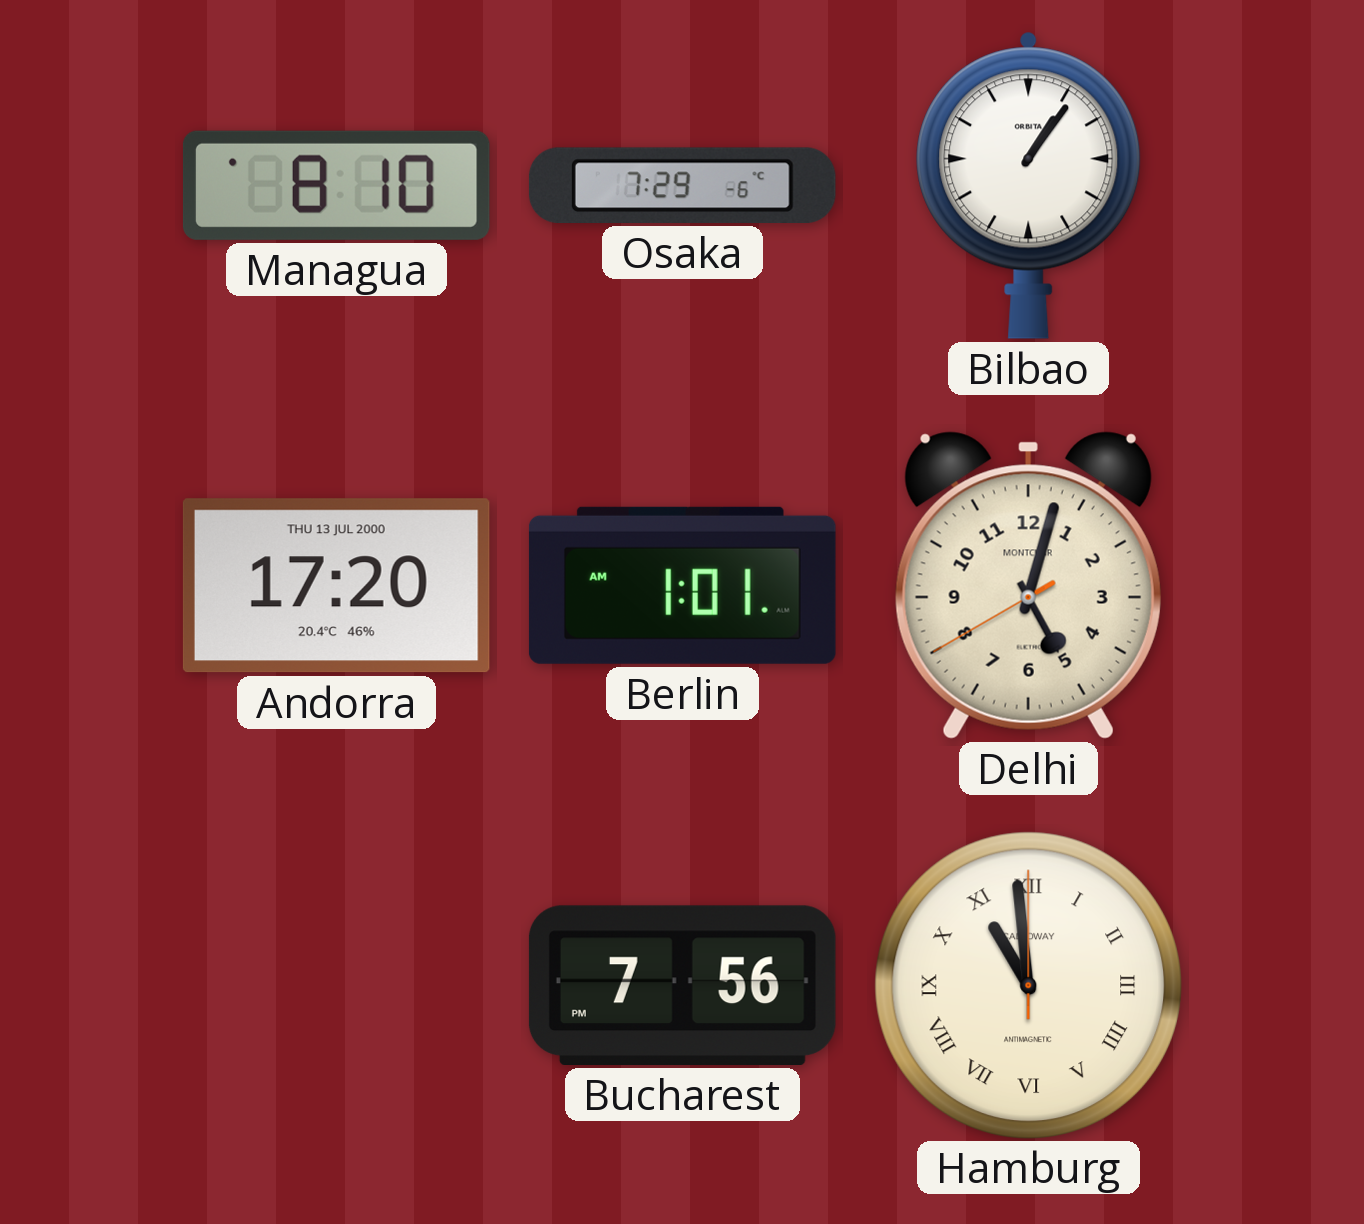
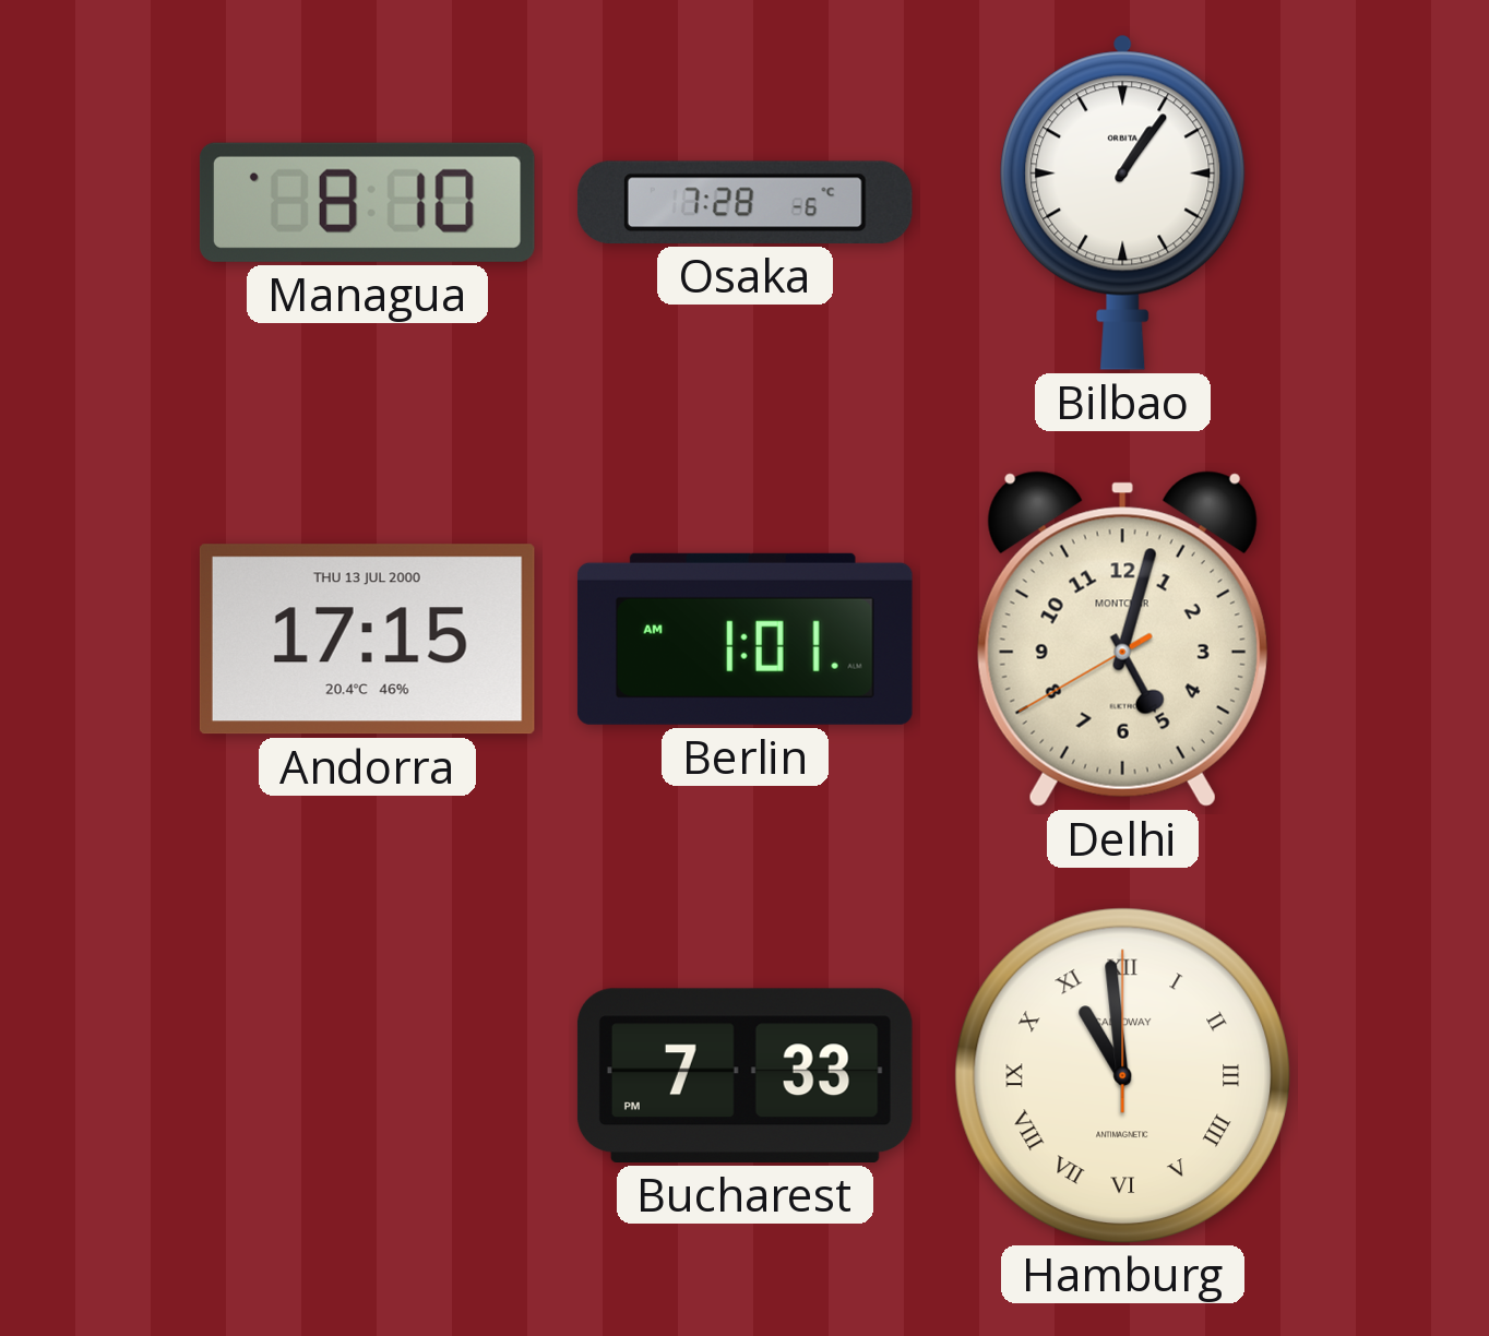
Osaka: 7:29 -> 7:28 (744, 202)
Andorra: 17:20 -> 17:15 (367, 640)
Bucharest: 7:56 -> 7:33 (744, 1075)
